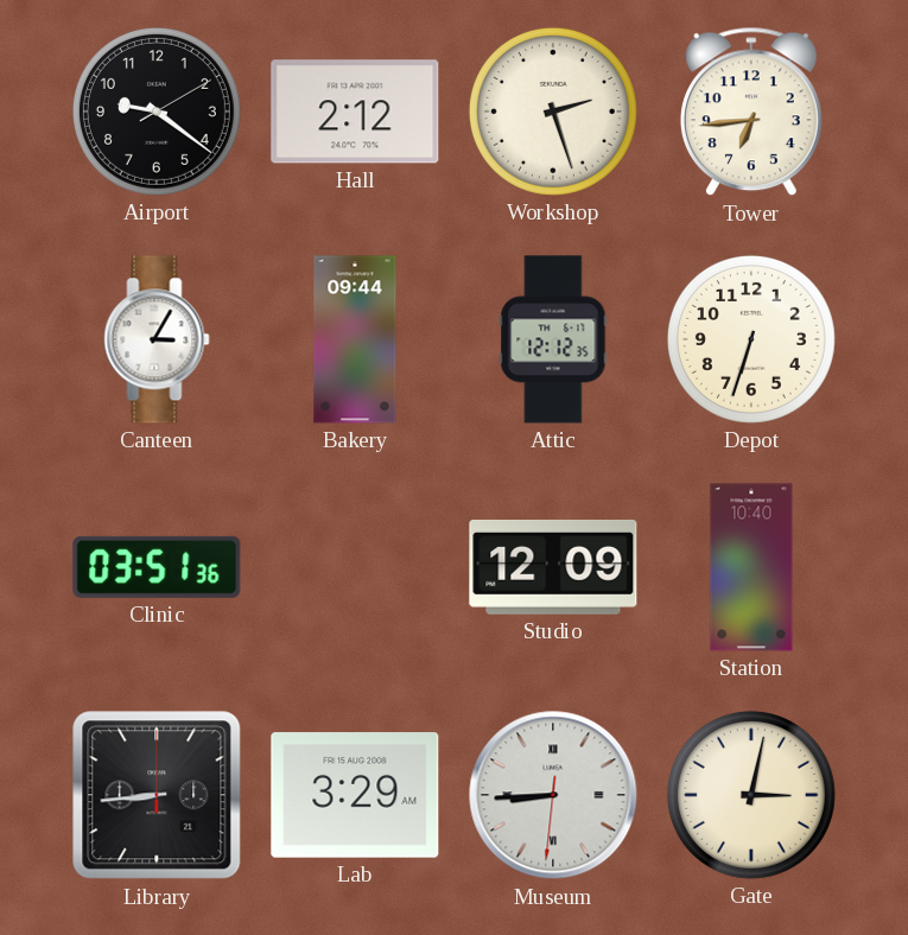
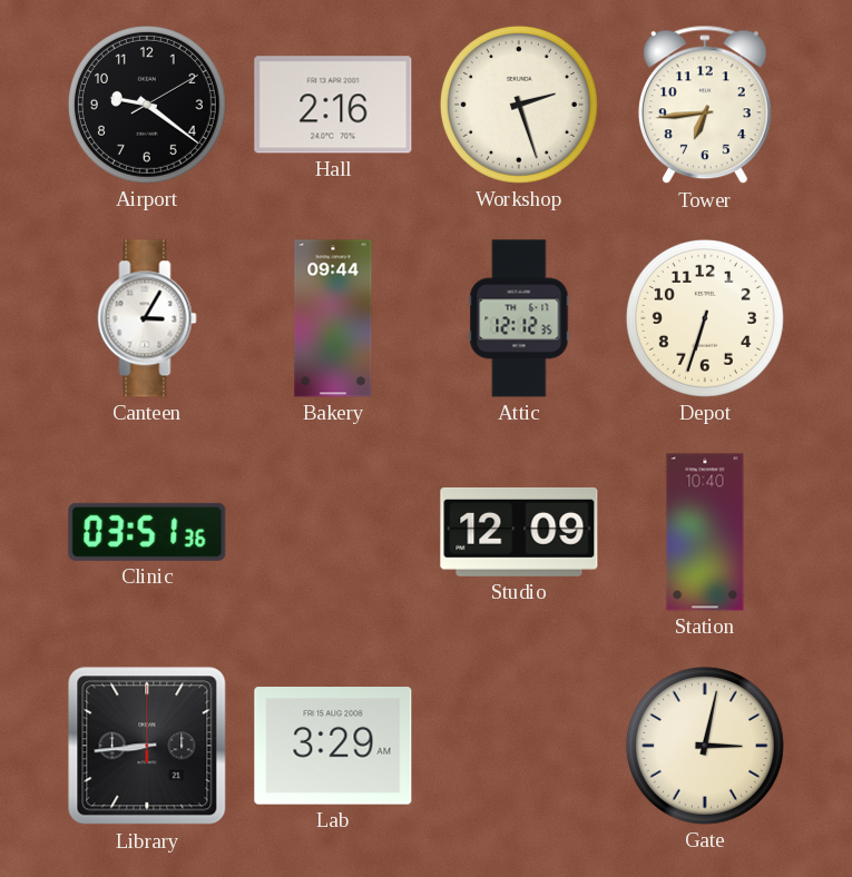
Hall: 2:12 -> 2:16 (333, 105)
Museum: 8:44 -> none (553, 795)
